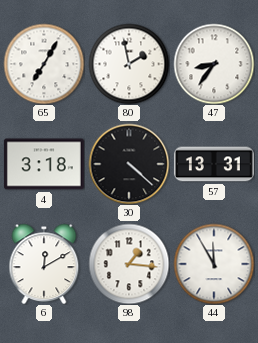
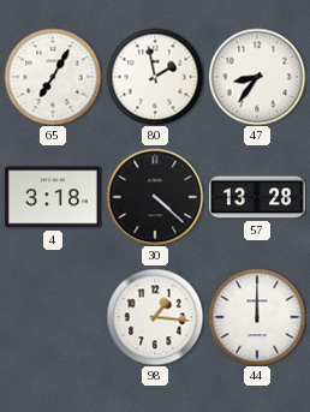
57: 13:31 -> 13:28 (257, 197)
6: 12:10 -> none (44, 264)
44: 11:55 -> 12:00 (257, 317)
